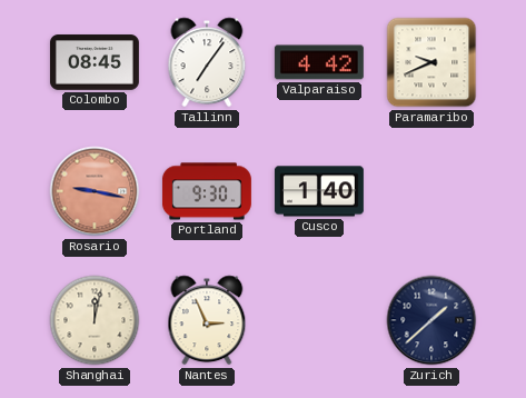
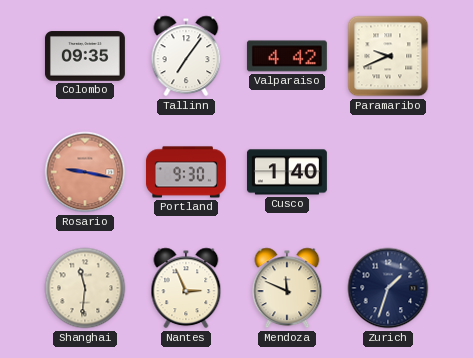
Colombo: 08:45 -> 09:35 (85, 56)
Shanghai: 12:02 -> 11:31 (85, 288)
Mendoza: none -> 11:49 (287, 288)
Zurich: 1:38 -> 1:33 (388, 288)
